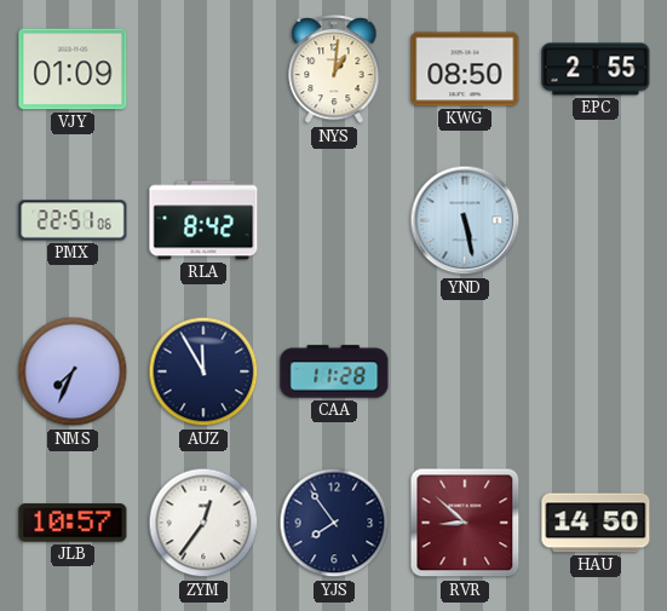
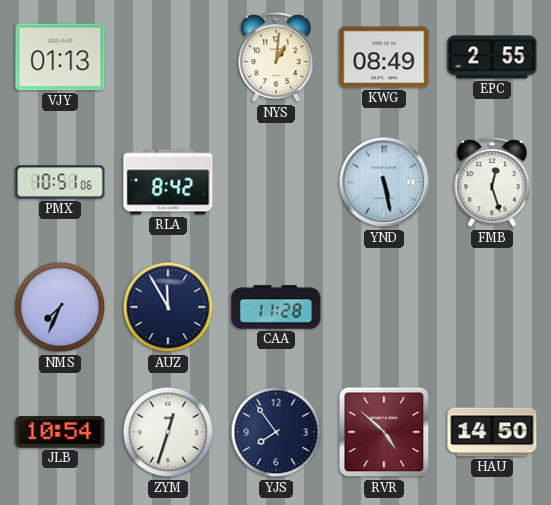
VJY: 01:09 -> 01:13 (60, 57)
KWG: 08:50 -> 08:49 (384, 57)
PMX: 22:51 -> 10:51 (60, 182)
FMB: none -> 12:27 (492, 183)
JLB: 10:57 -> 10:54 (60, 432)
ZYM: 12:36 -> 12:33 (168, 432)
RVR: 8:52 -> 4:52 (384, 432)
